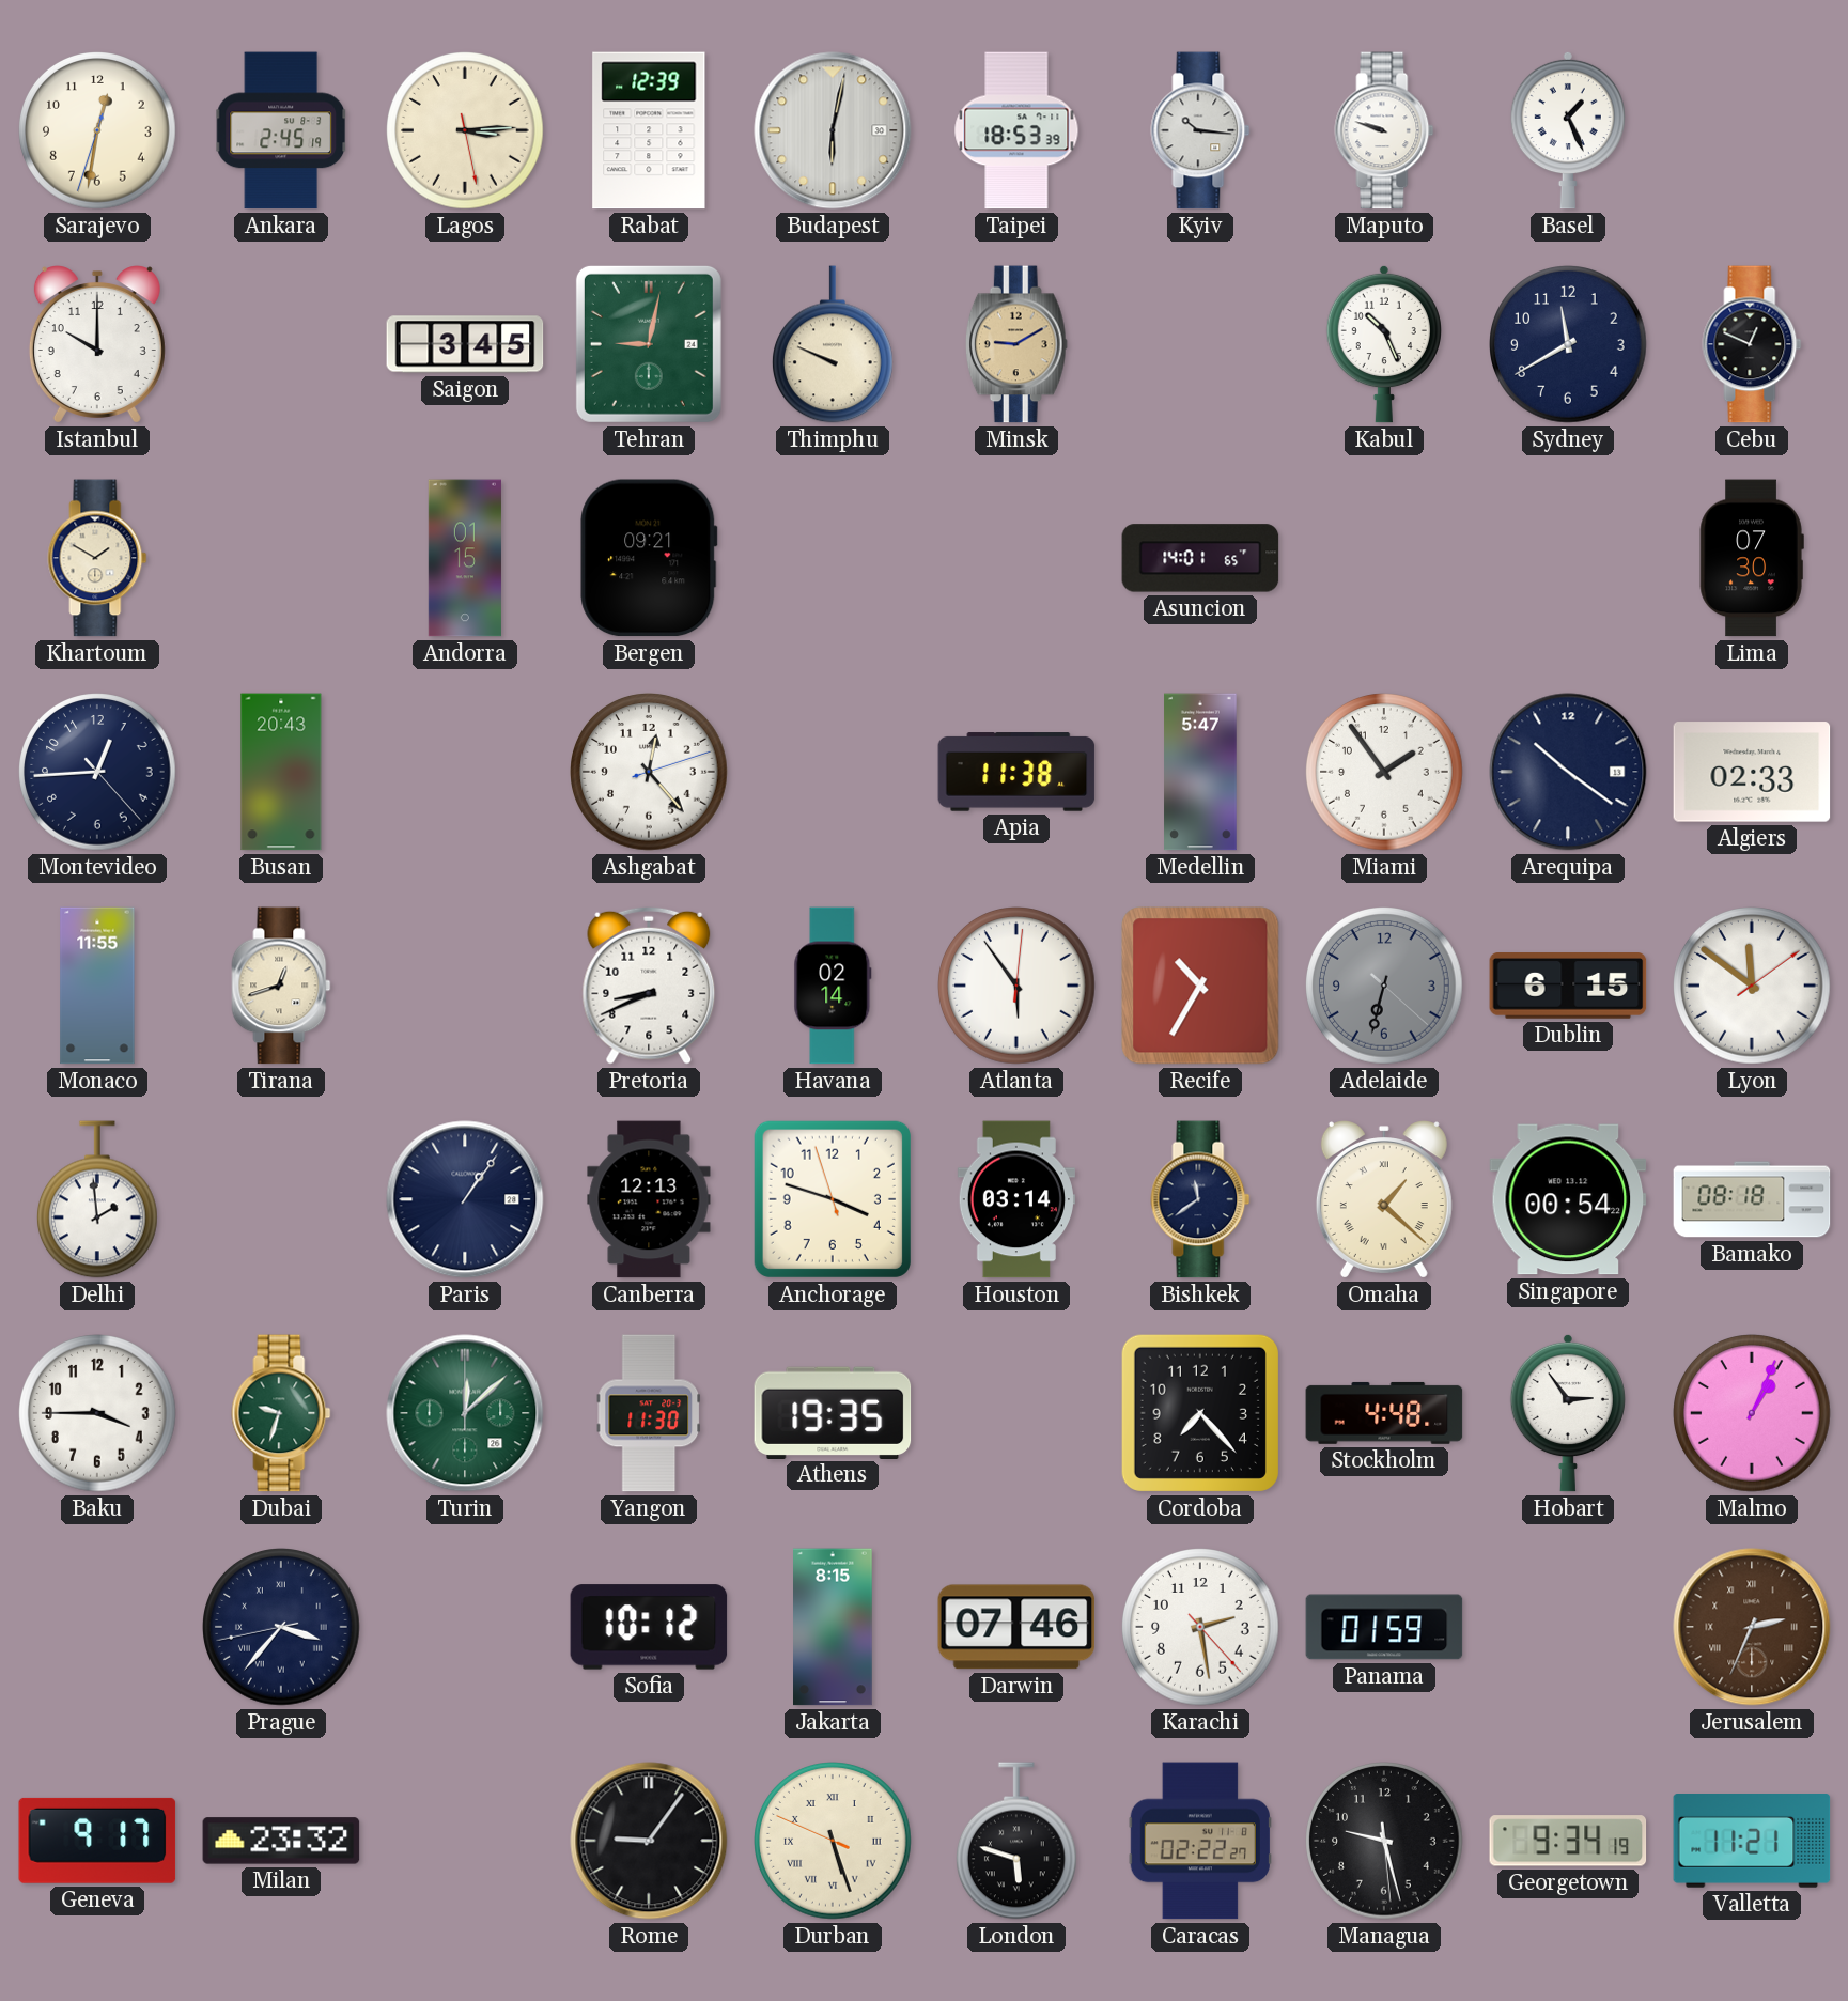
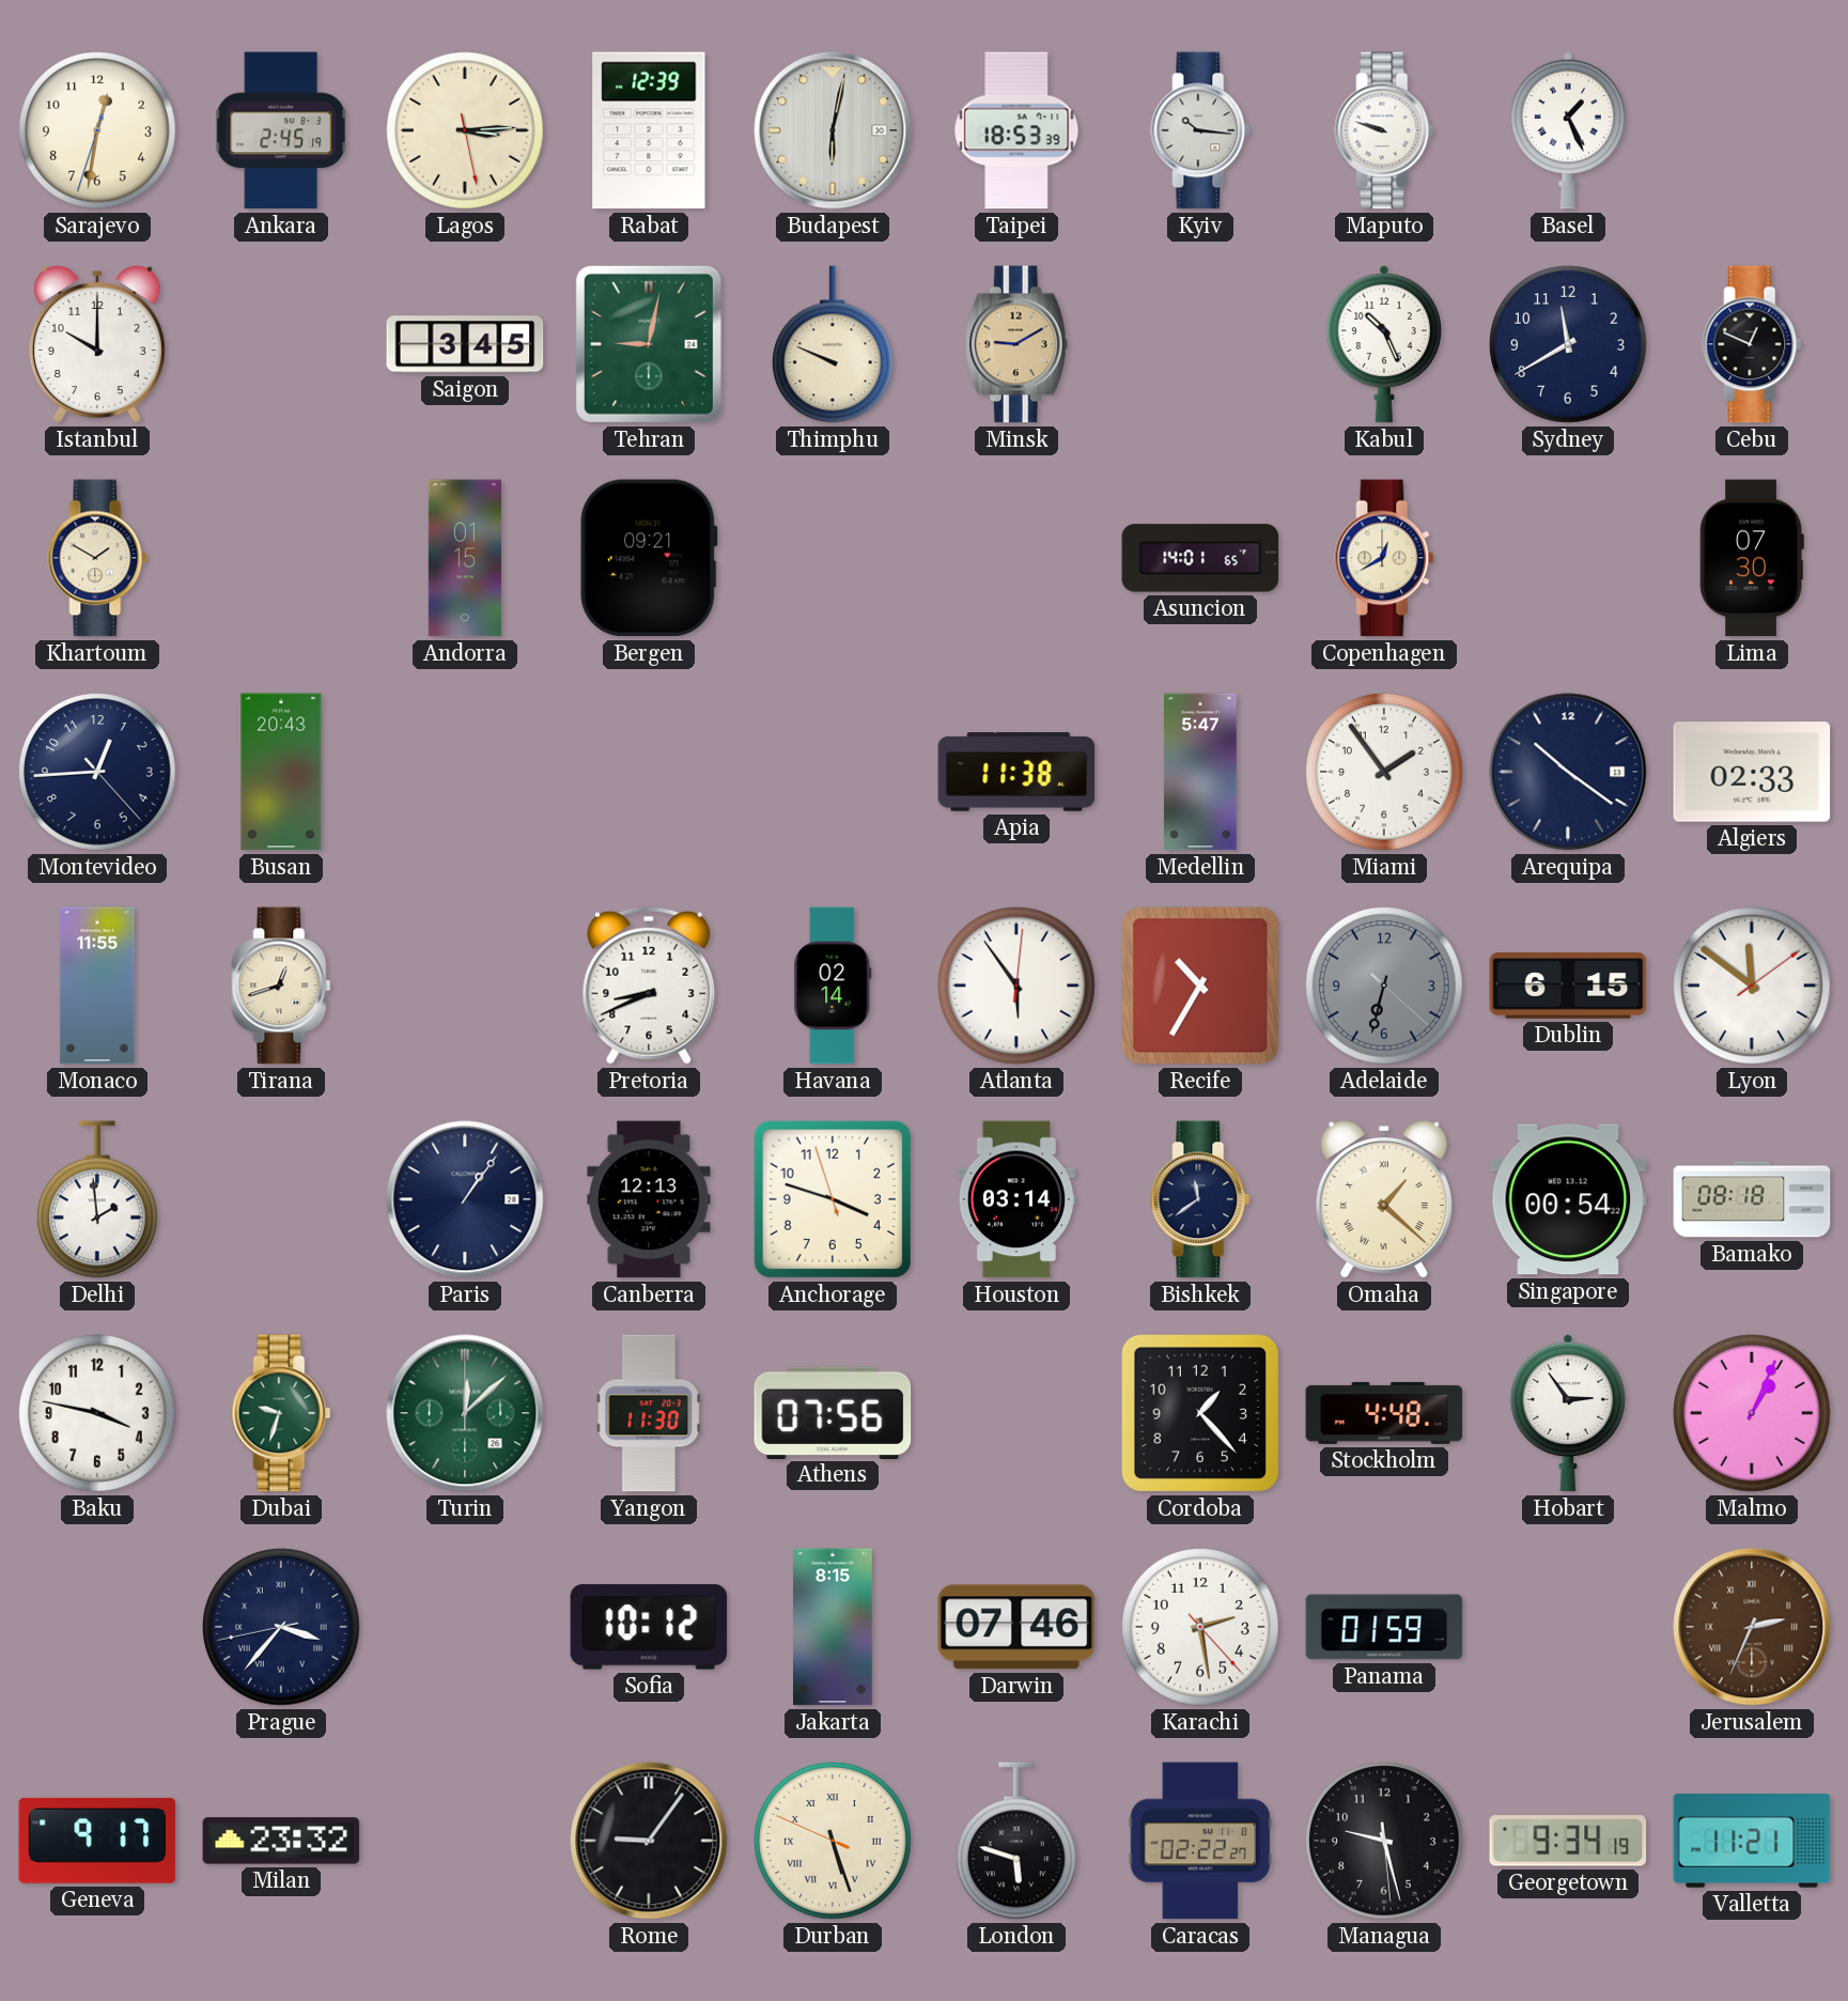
Copenhagen: none -> 12:40 (1384, 558)
Ashgabat: 12:23 -> none (649, 772)
Baku: 3:45 -> 3:47 (97, 1413)
Athens: 19:35 -> 07:56 (833, 1412)
Cordoba: 7:23 -> 1:23 (1200, 1413)
